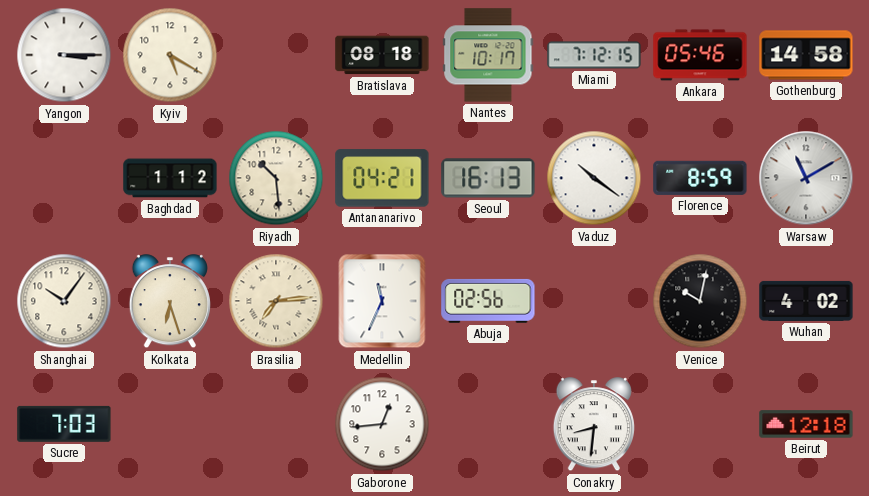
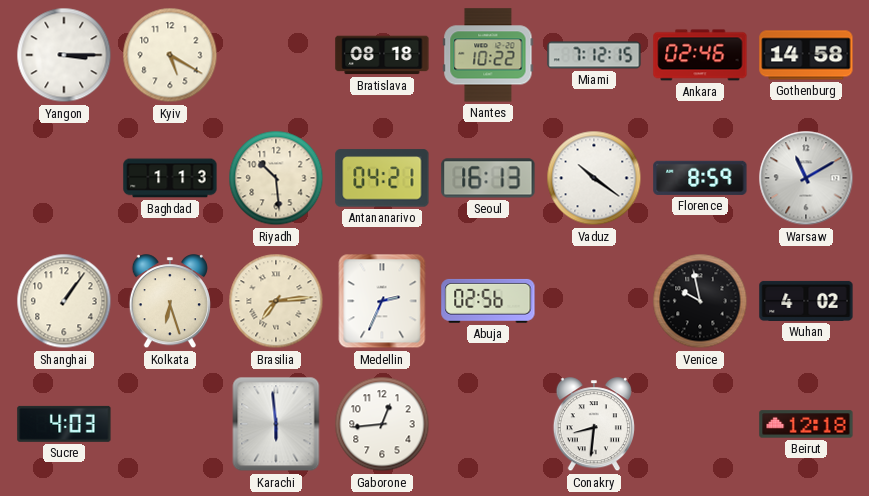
Nantes: 10:17 -> 10:22 (488, 55)
Ankara: 05:46 -> 02:46 (700, 55)
Baghdad: 1:12 -> 1:13 (170, 178)
Shanghai: 10:06 -> 1:06 (64, 301)
Medellin: 11:34 -> 2:34 (382, 301)
Venice: 10:02 -> 9:58 (700, 301)
Sucre: 7:03 -> 4:03 (64, 424)
Karachi: none -> 5:59 (276, 424)
